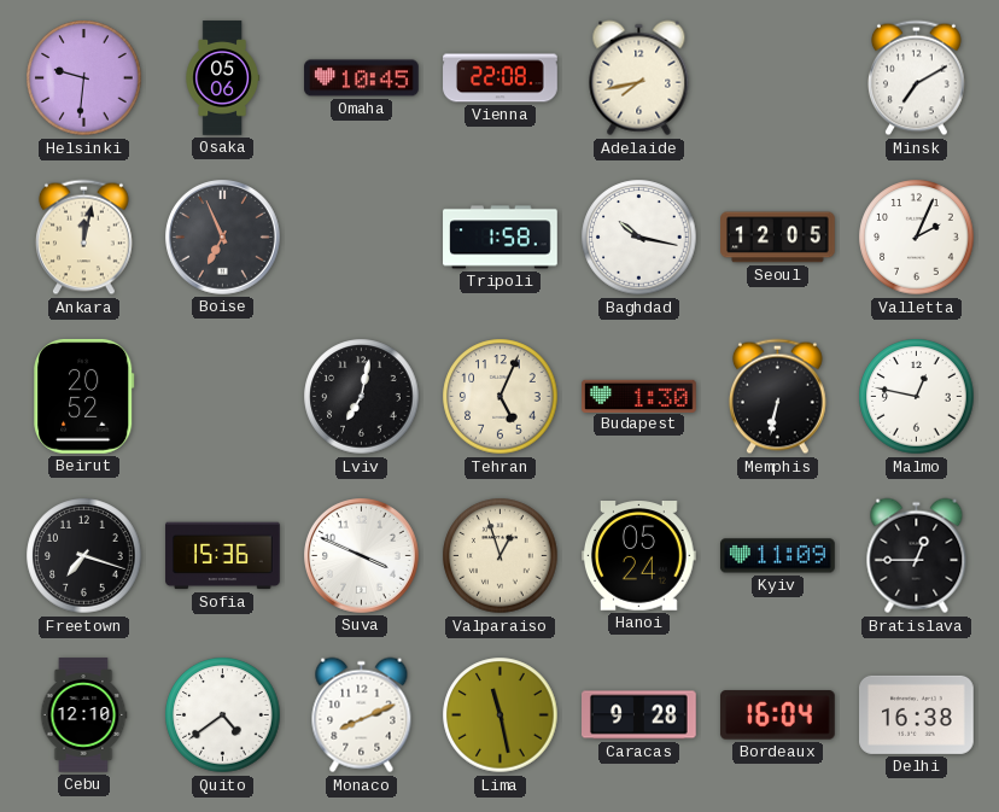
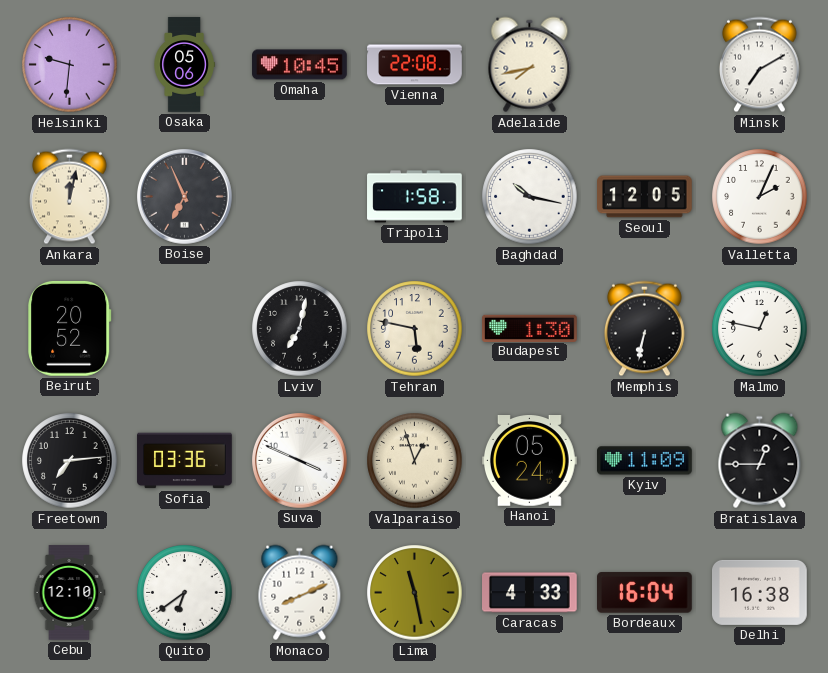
Tehran: 5:04 -> 5:47 (415, 329)
Freetown: 7:18 -> 7:14 (70, 461)
Sofia: 15:36 -> 03:36 (185, 461)
Quito: 4:39 -> 6:39 (185, 593)
Caracas: 9:28 -> 4:33 (530, 593)
